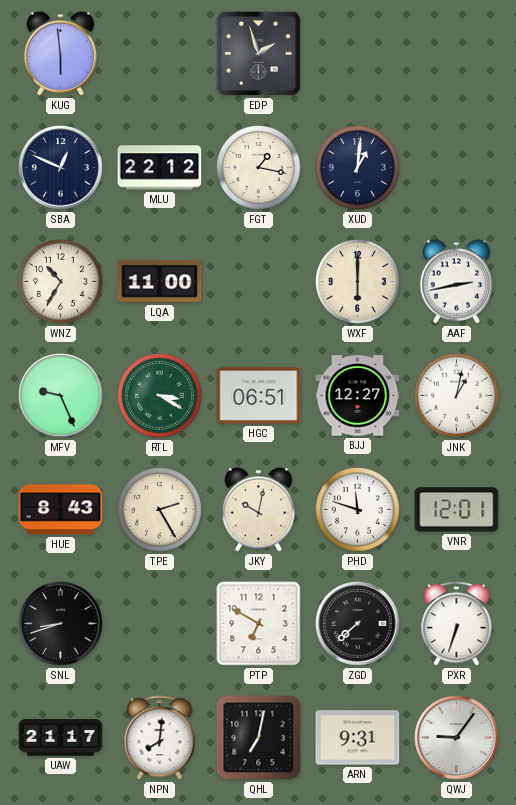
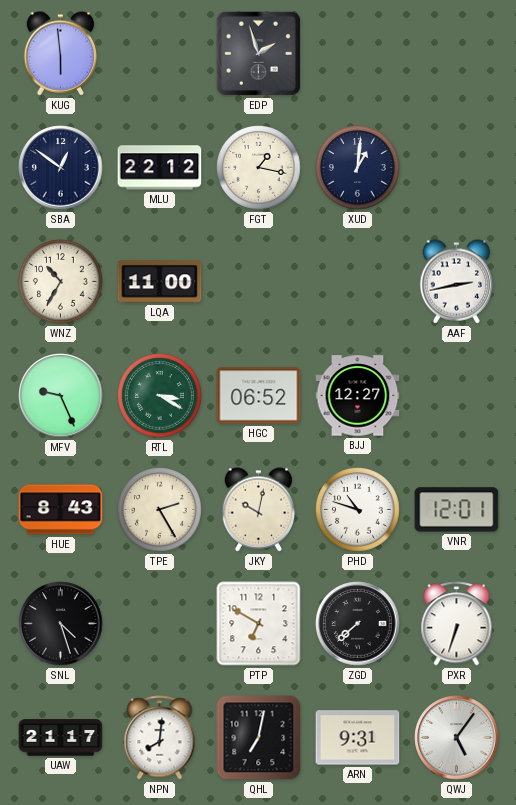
SBA: 12:49 -> 12:51 (61, 168)
WXF: 6:00 -> none (358, 282)
HGC: 06:51 -> 06:52 (259, 396)
JNK: 1:02 -> none (457, 396)
PHD: 11:48 -> 10:48 (358, 510)
SNL: 8:42 -> 4:27 (61, 624)
QWJ: 9:06 -> 5:06 (457, 738)
